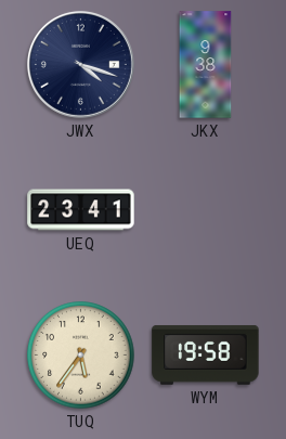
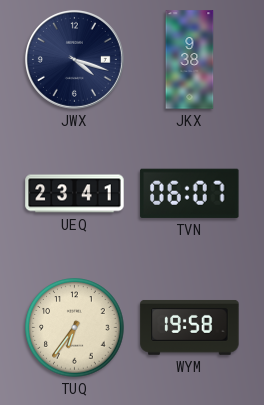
TVN: none -> 06:07 (190, 193)
TUQ: 5:36 -> 6:36 (75, 328)
